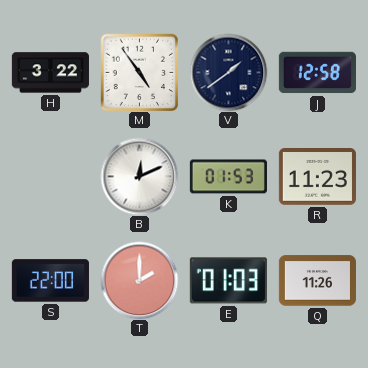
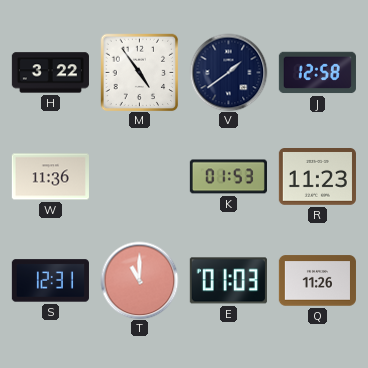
W: none -> 11:36 (50, 177)
B: 12:11 -> none (139, 176)
S: 22:00 -> 12:31 (50, 281)
T: 2:00 -> 11:00 (139, 280)
